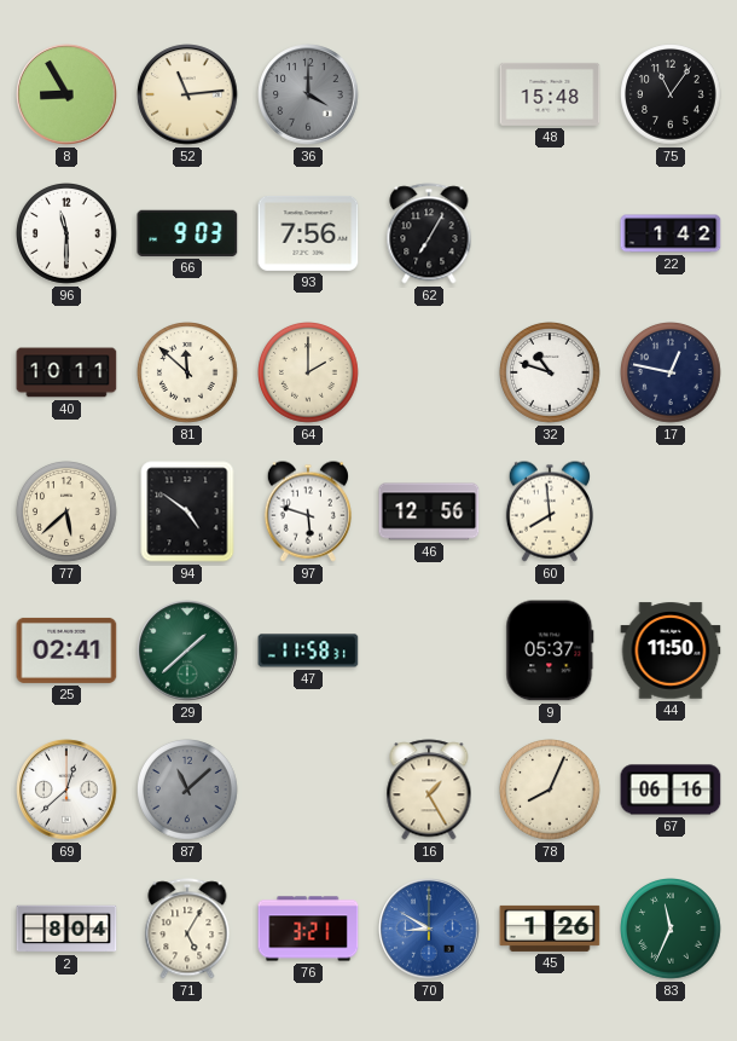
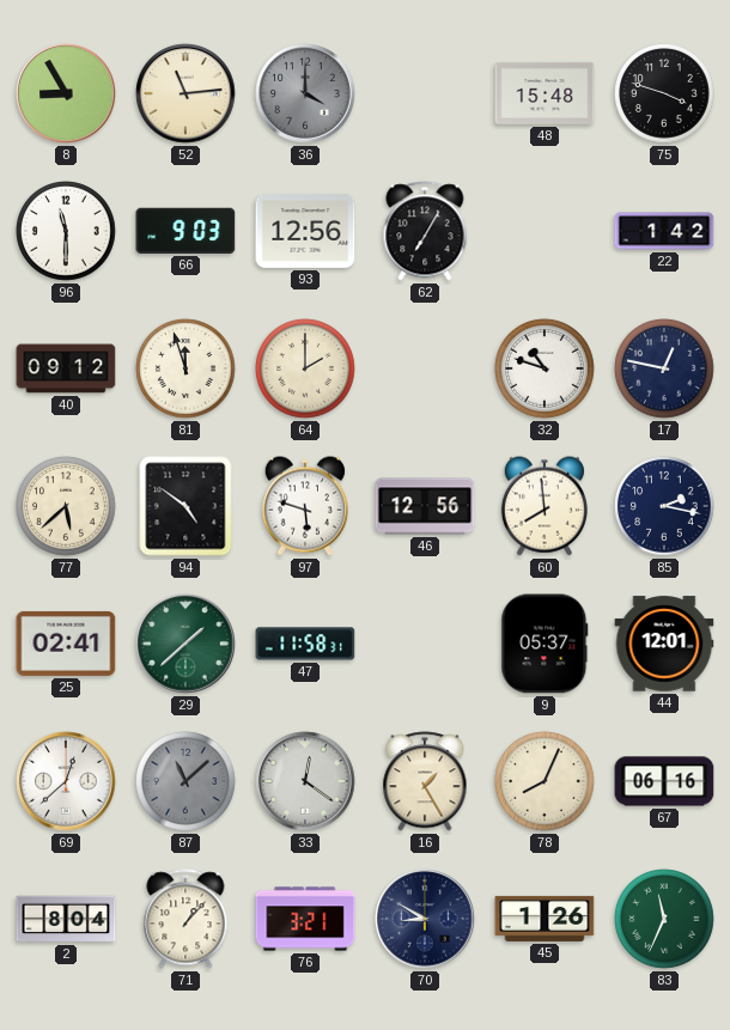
75: 11:06 -> 3:48 (665, 95)
93: 7:56 -> 12:56 (305, 231)
40: 10:11 -> 09:12 (66, 368)
81: 11:52 -> 11:57 (187, 370)
85: none -> 2:17 (665, 507)
44: 11:50 -> 12:01 (664, 644)
33: none -> 12:21 (305, 781)
71: 5:05 -> 1:07 (185, 919)
70 dial: blue -> navy (425, 919)
